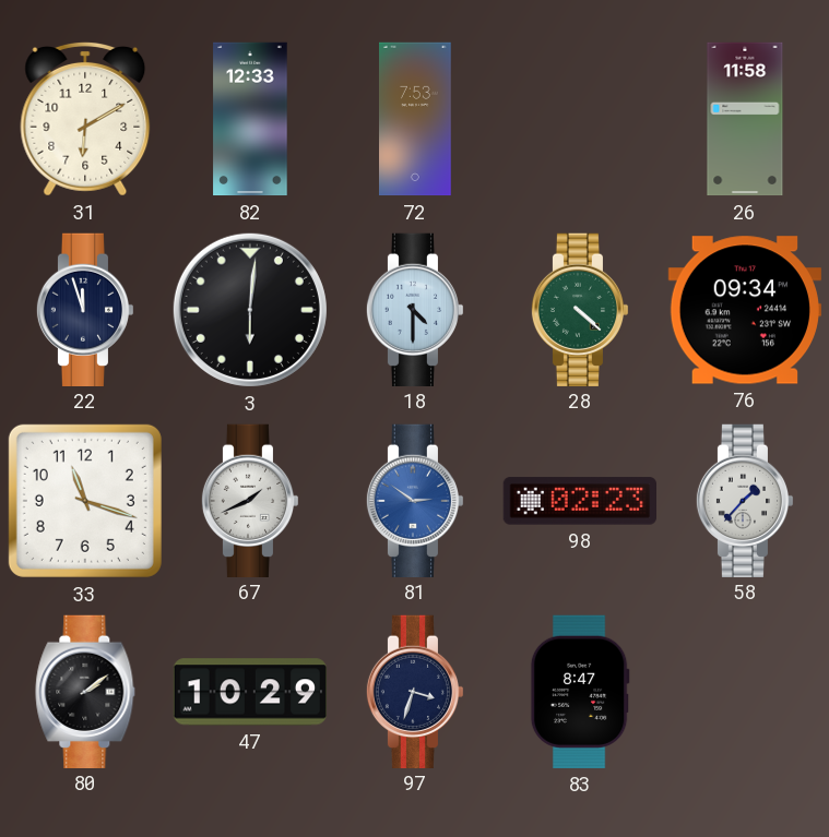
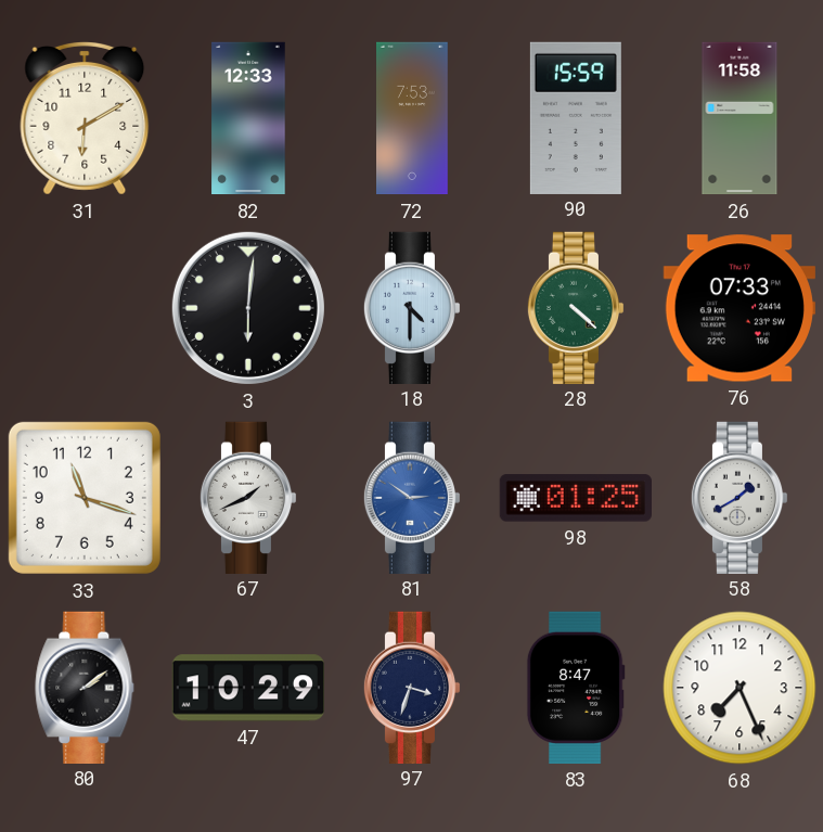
90: none -> 15:59 (576, 117)
22: 11:57 -> none (85, 309)
76: 09:34 -> 07:33 (738, 308)
98: 02:23 -> 01:25 (575, 498)
58: 1:37 -> 1:40 (740, 497)
68: none -> 7:26 (740, 688)
